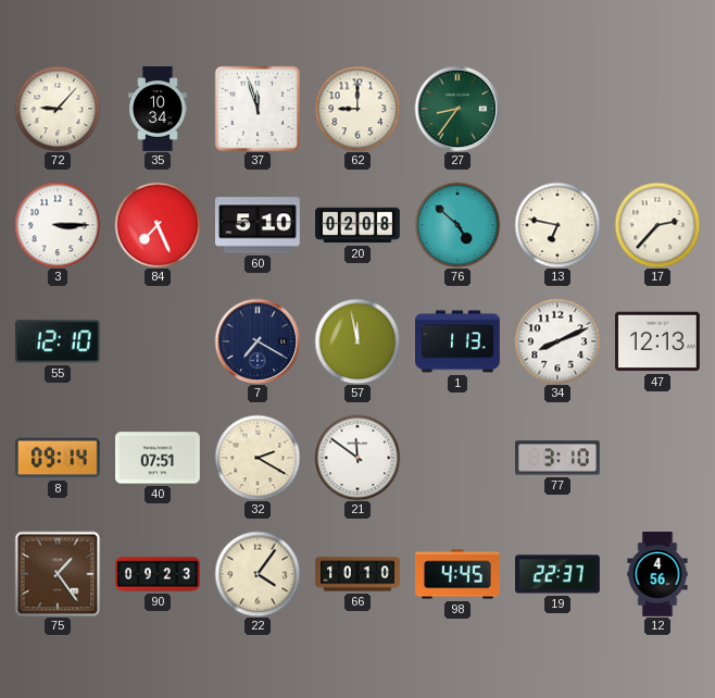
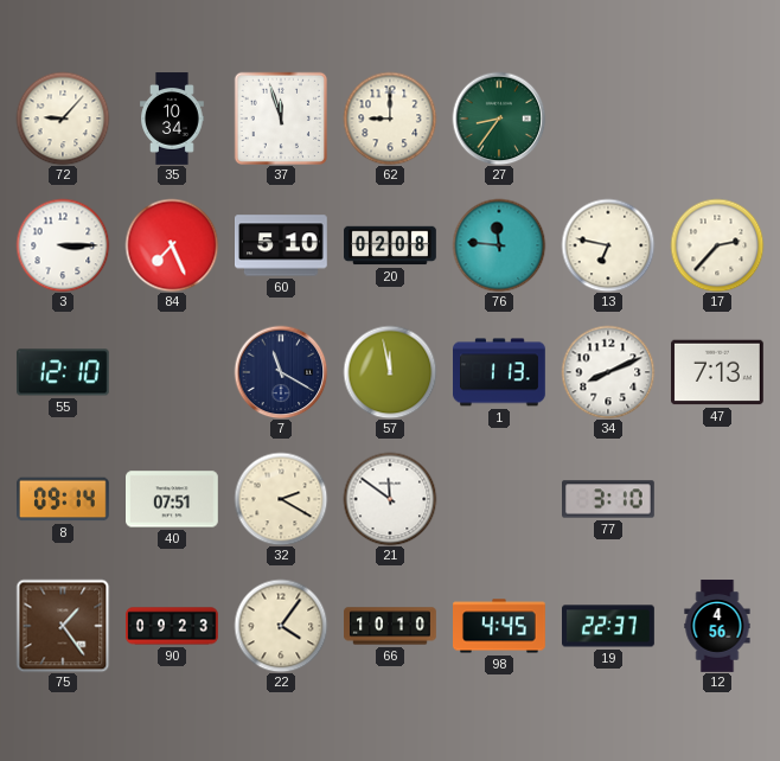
76: 4:52 -> 11:46 (499, 245)
7: 7:20 -> 11:20 (281, 372)
47: 12:13 -> 7:13 (718, 372)
